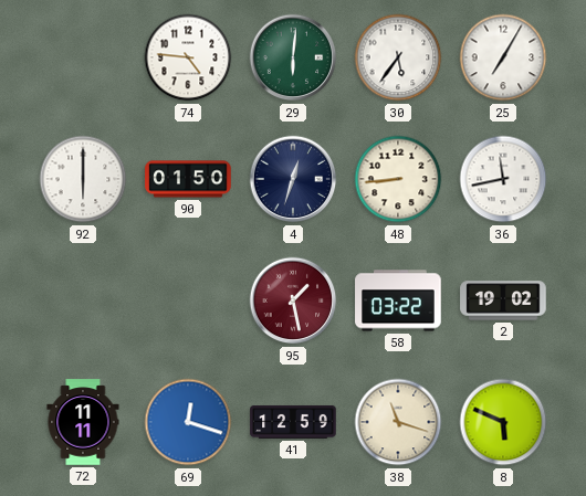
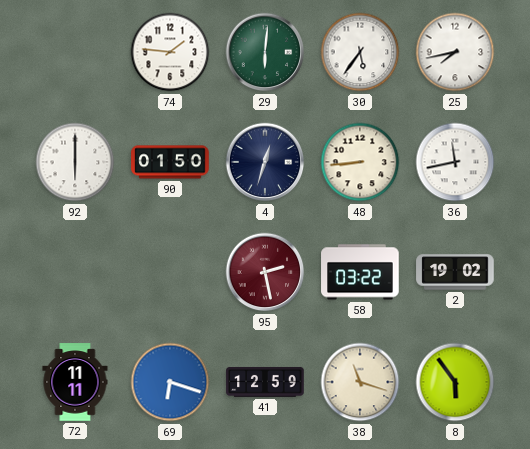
74: 4:46 -> 1:46 (170, 52)
25: 7:05 -> 7:43 (455, 52)
95: 1:28 -> 2:28 (265, 272)
69: 12:18 -> 6:18 (170, 382)
8: 5:49 -> 5:54 (455, 382)
